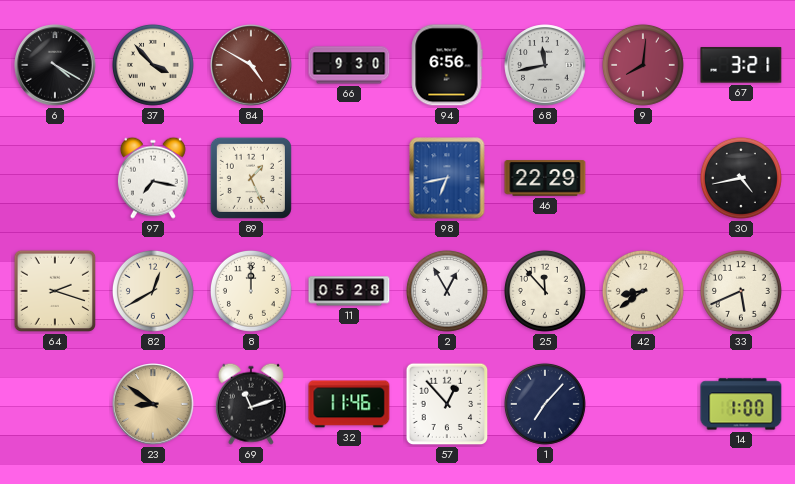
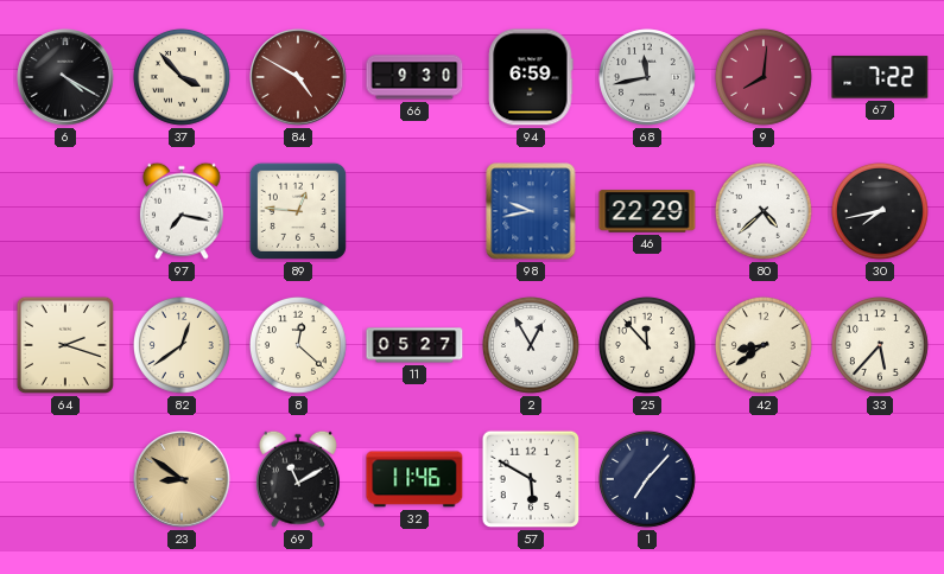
94: 6:56 -> 6:59 (531, 77)
67: 3:21 -> 7:22 (880, 77)
89: 1:26 -> 12:46 (298, 211)
98: 6:43 -> 9:43 (531, 211)
80: none -> 4:38 (764, 211)
30: 4:43 -> 7:43 (880, 211)
82: 12:40 -> 12:39 (182, 345)
8: 12:00 -> 12:22 (298, 345)
11: 05:28 -> 05:27 (414, 345)
33: 5:41 -> 5:37 (880, 345)
69: 11:12 -> 11:10 (298, 479)
57: 12:53 -> 5:50 (531, 479)
14: 1:00 -> none (741, 404)
